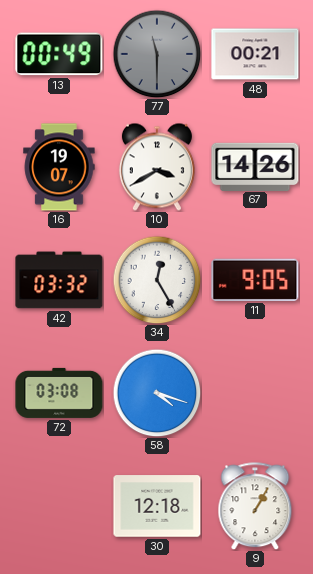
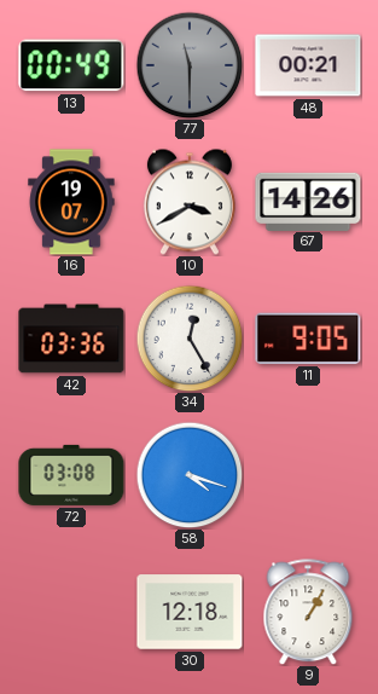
42: 03:32 -> 03:36 (71, 339)
